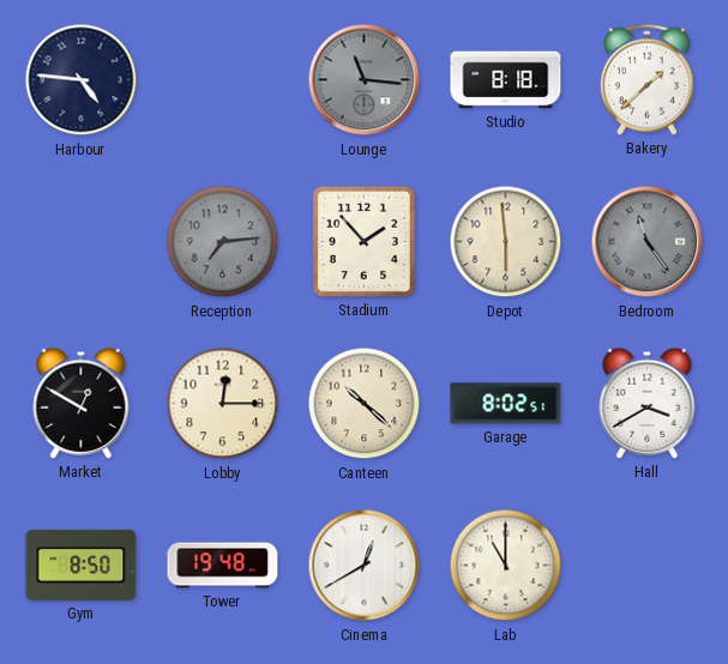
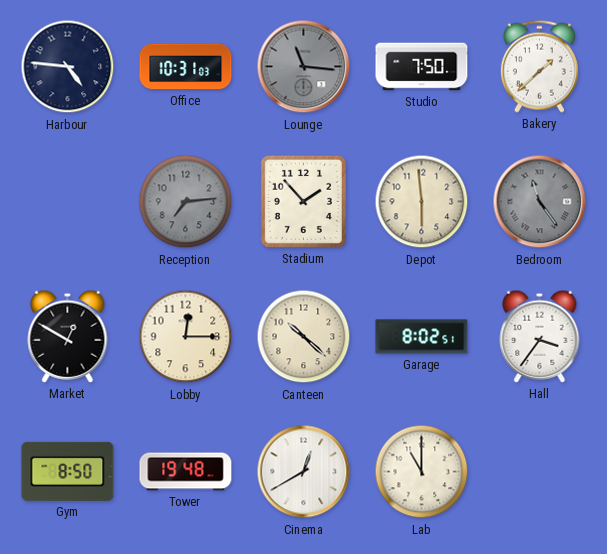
Office: none -> 10:31 (186, 67)
Studio: 8:18 -> 7:50 (422, 67)
Hall: 3:40 -> 3:36 (540, 336)
